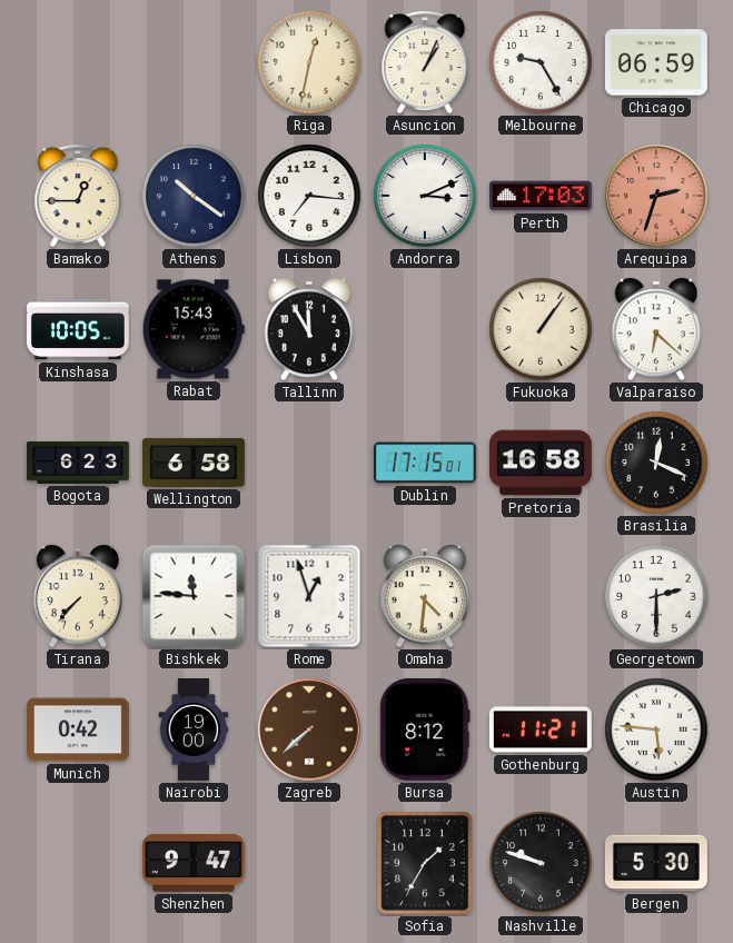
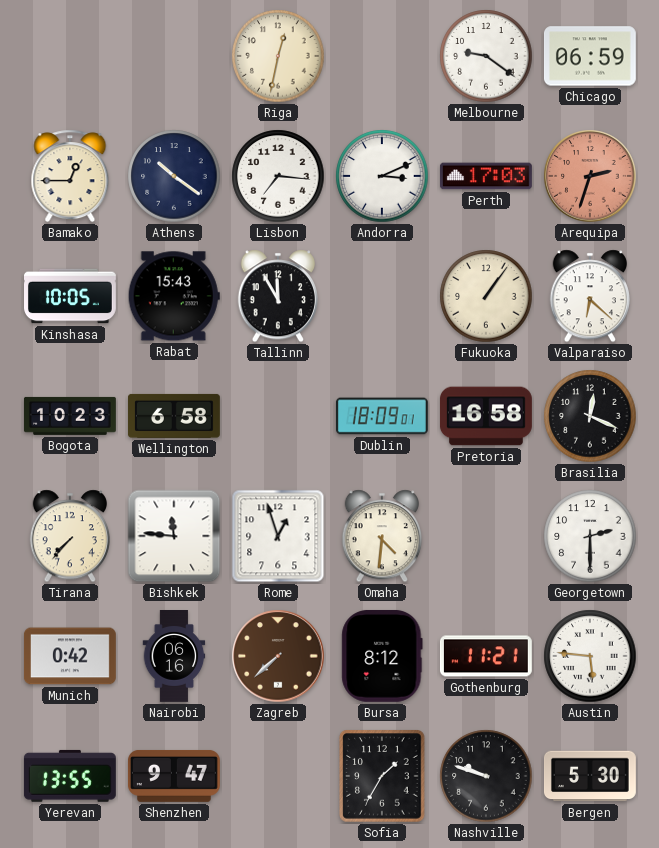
Asuncion: 1:04 -> none (425, 62)
Melbourne: 9:25 -> 9:21 (486, 56)
Bogota: 6:23 -> 10:23 (70, 416)
Dublin: 17:15 -> 18:09 (382, 416)
Nairobi: 19:00 -> 06:16 (174, 657)
Yerevan: none -> 13:55 (70, 776)
